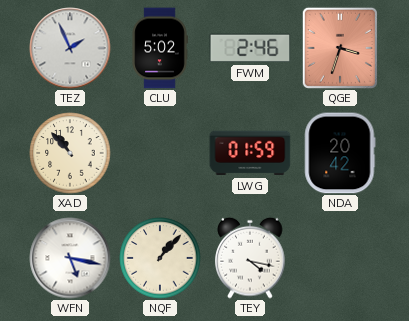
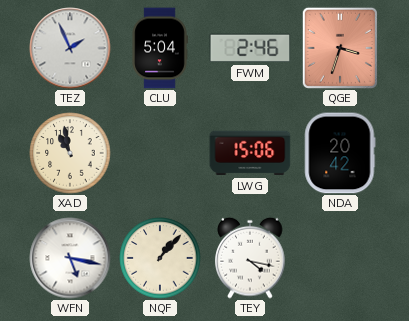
CLU: 5:02 -> 5:04 (160, 48)
XAD: 10:53 -> 10:58 (70, 153)
LWG: 01:59 -> 15:06 (250, 153)
